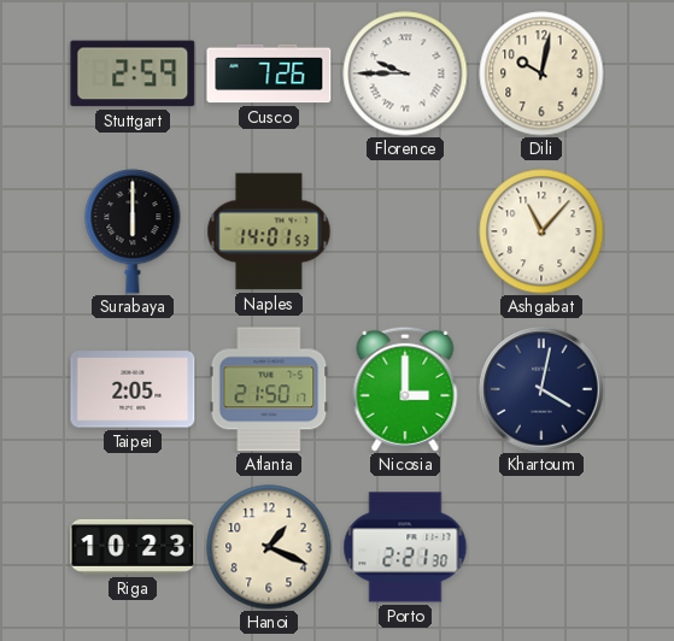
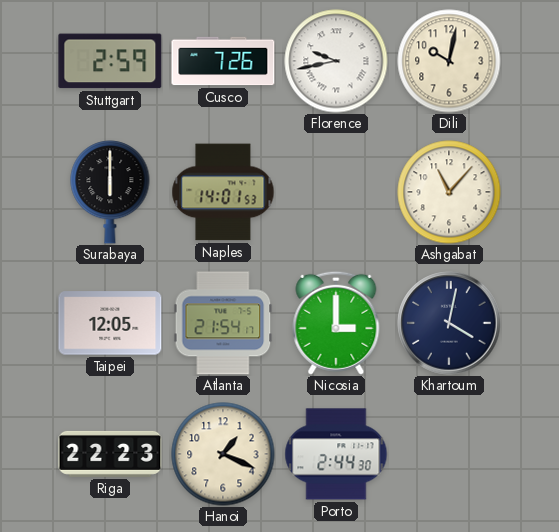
Florence: 9:45 -> 9:43 (336, 61)
Taipei: 2:05 -> 12:05 (110, 323)
Atlanta: 21:50 -> 21:54 (223, 323)
Riga: 10:23 -> 22:23 (110, 454)
Porto: 2:21 -> 2:44 (336, 454)
